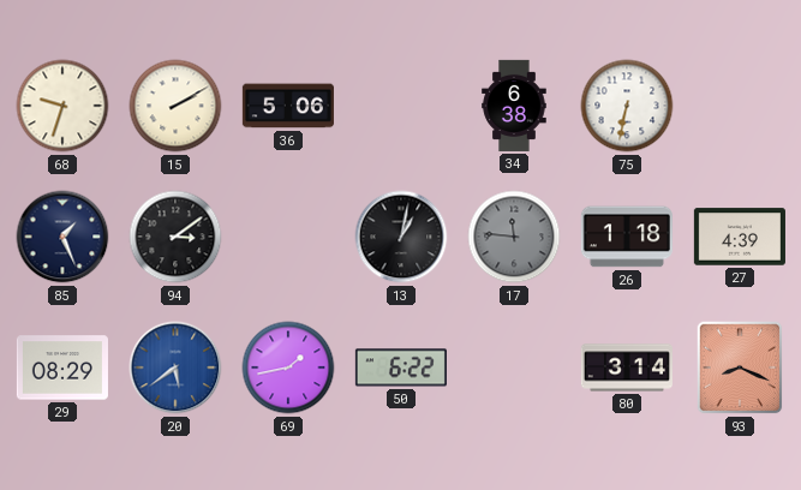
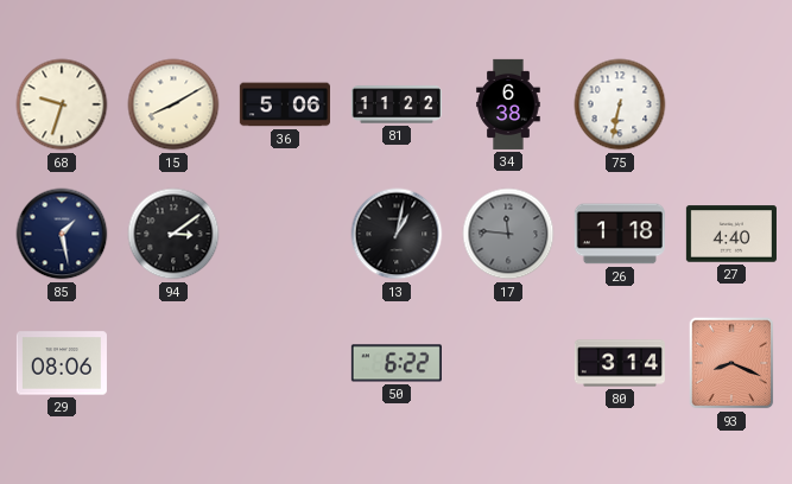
15: 2:10 -> 8:10 (173, 104)
81: none -> 11:22 (397, 104)
85: 1:26 -> 1:28 (62, 234)
27: 4:39 -> 4:40 (731, 234)
29: 08:29 -> 08:06 (62, 363)
20: 5:39 -> none (175, 367)
69: 1:43 -> none (288, 367)
